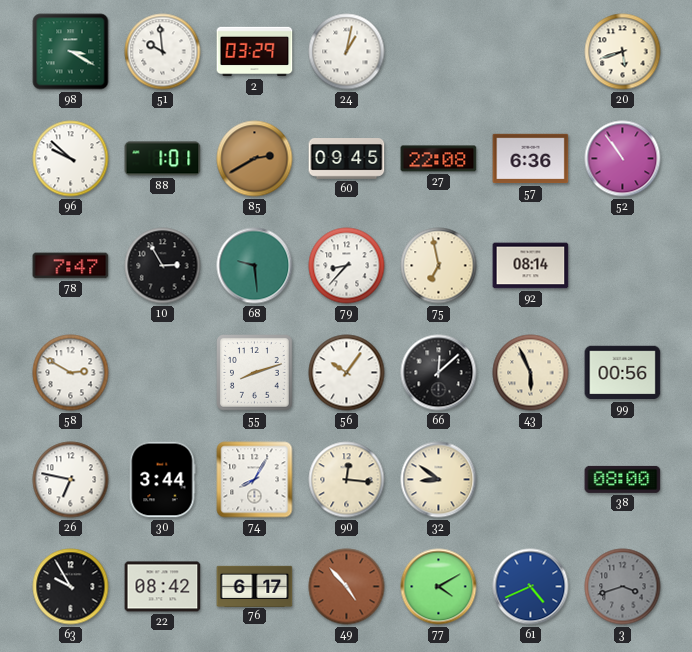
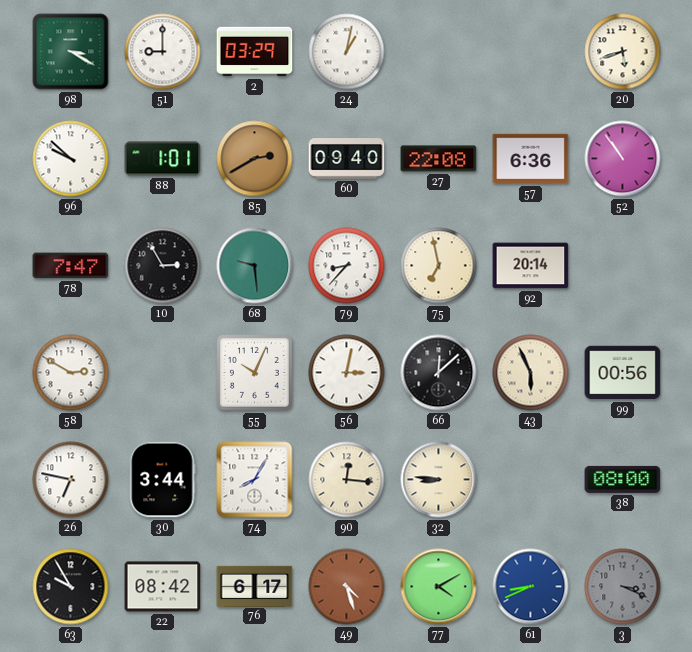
51: 9:59 -> 9:00 (163, 52)
60: 09:45 -> 09:40 (347, 159)
92: 08:14 -> 20:14 (531, 266)
55: 8:12 -> 10:04 (255, 373)
56: 10:06 -> 3:02 (347, 373)
32: 8:51 -> 8:46 (439, 480)
49: 4:53 -> 4:27 (347, 587)
61: 4:41 -> 8:41 (531, 587)
3: 3:42 -> 3:19 (623, 587)
